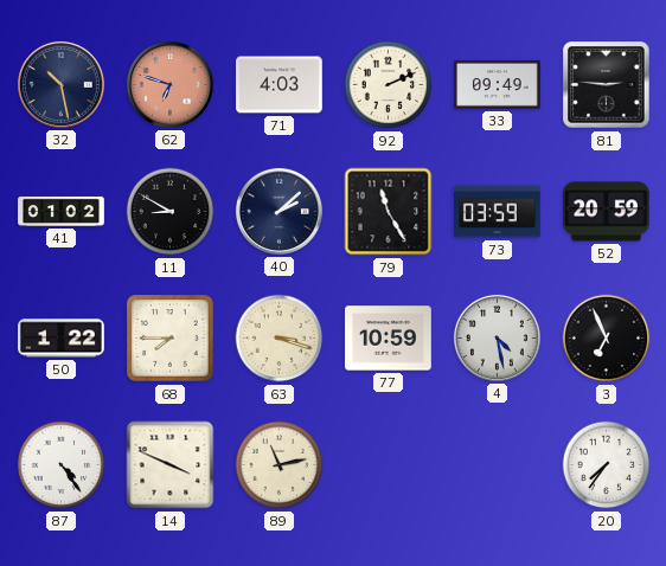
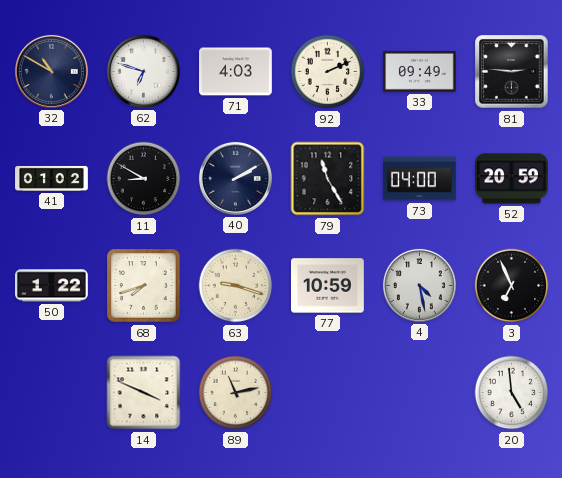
32: 10:28 -> 10:50 (51, 71)
62 dial: salmon -> white (143, 71)
40: 2:08 -> 2:10 (235, 178)
73: 03:59 -> 04:00 (420, 179)
68: 7:45 -> 7:42 (144, 286)
63: 3:18 -> 9:18 (236, 286)
87: 4:24 -> none (62, 465)
20: 7:36 -> 4:59 (512, 393)
